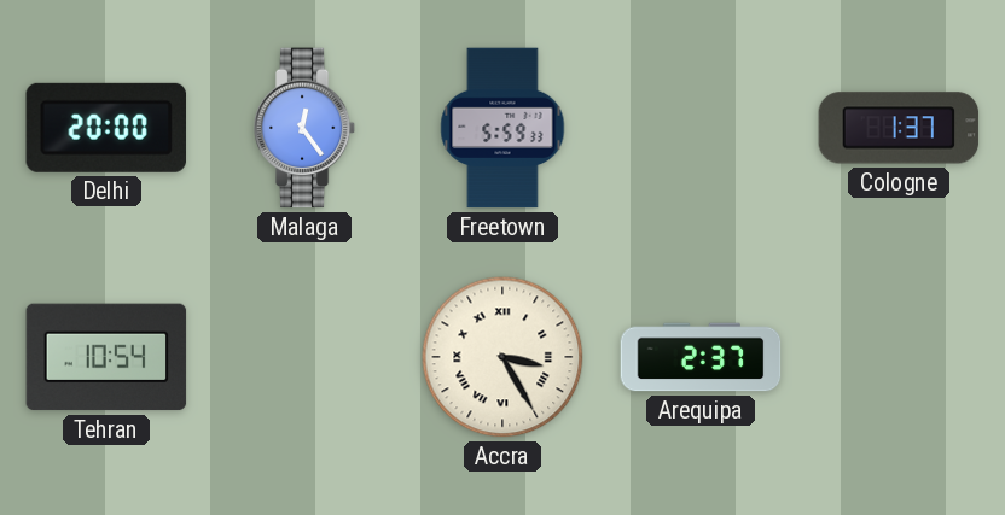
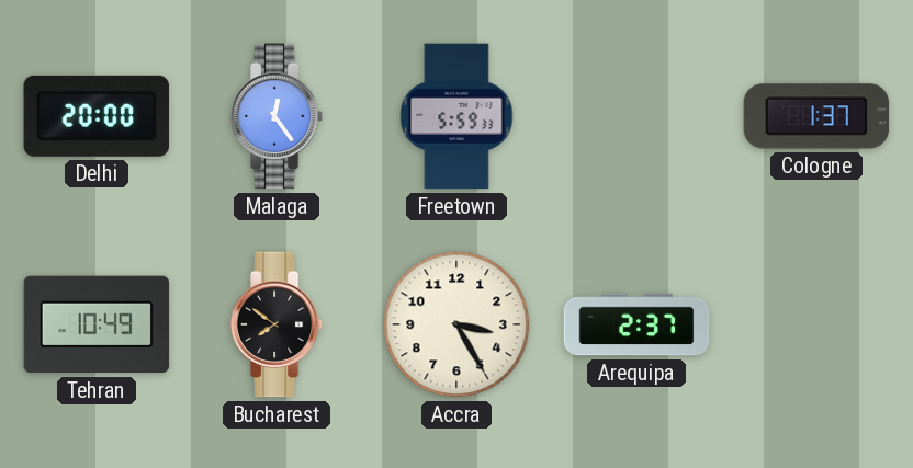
Tehran: 10:54 -> 10:49 (97, 324)
Bucharest: none -> 7:51 (277, 324)
Accra numerals: Roman -> Arabic (456, 324)
